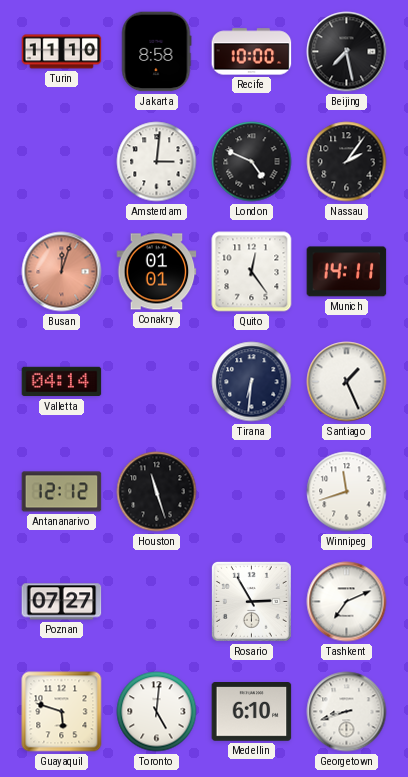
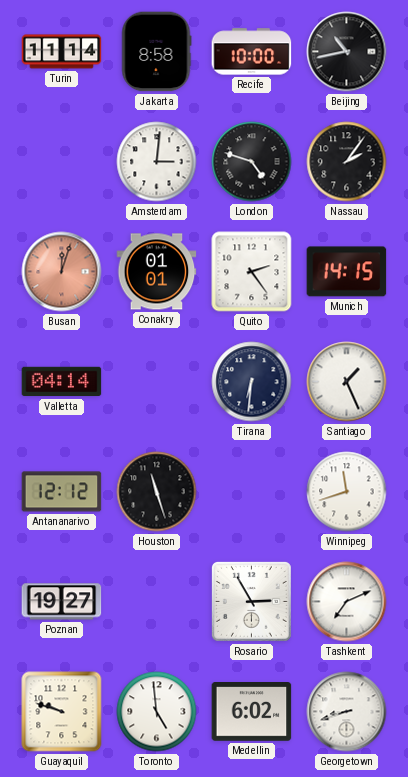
Turin: 11:10 -> 11:14 (62, 52)
Beijing: 7:28 -> 10:43 (347, 52)
London: 4:49 -> 4:48 (252, 162)
Quito: 12:24 -> 2:24 (252, 272)
Munich: 14:11 -> 14:15 (347, 272)
Poznan: 07:27 -> 19:27 (62, 602)
Guayaquil: 5:48 -> 9:48 (62, 712)
Toronto: 5:01 -> 4:59 (157, 712)
Medellin: 6:10 -> 6:02 (252, 712)
